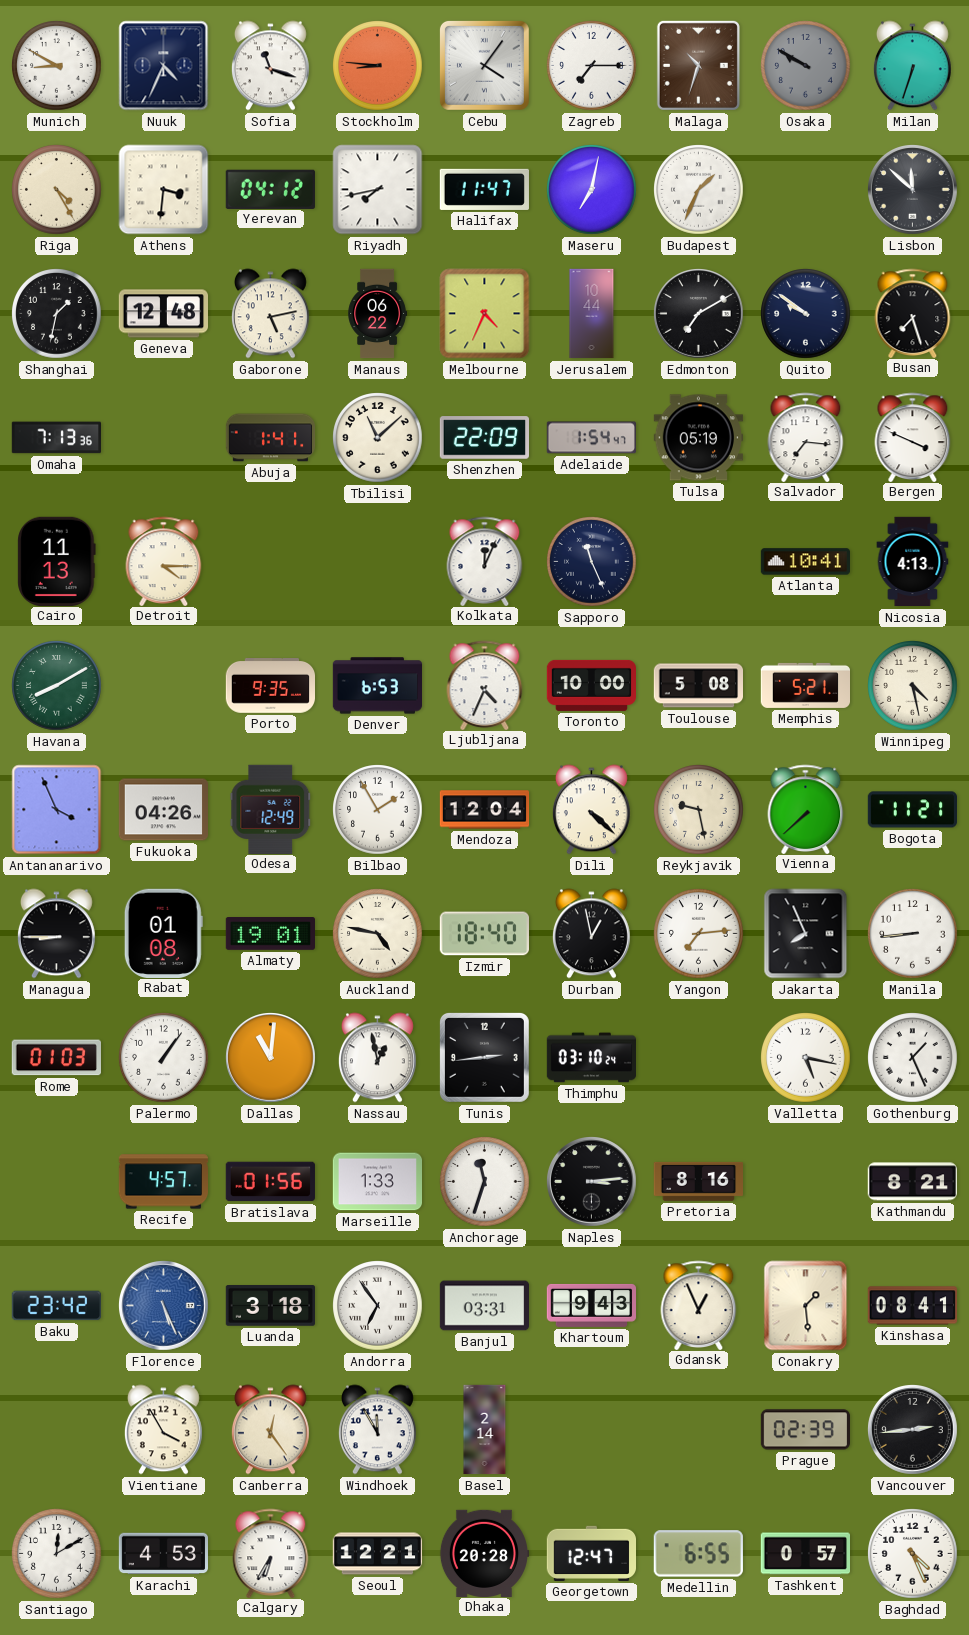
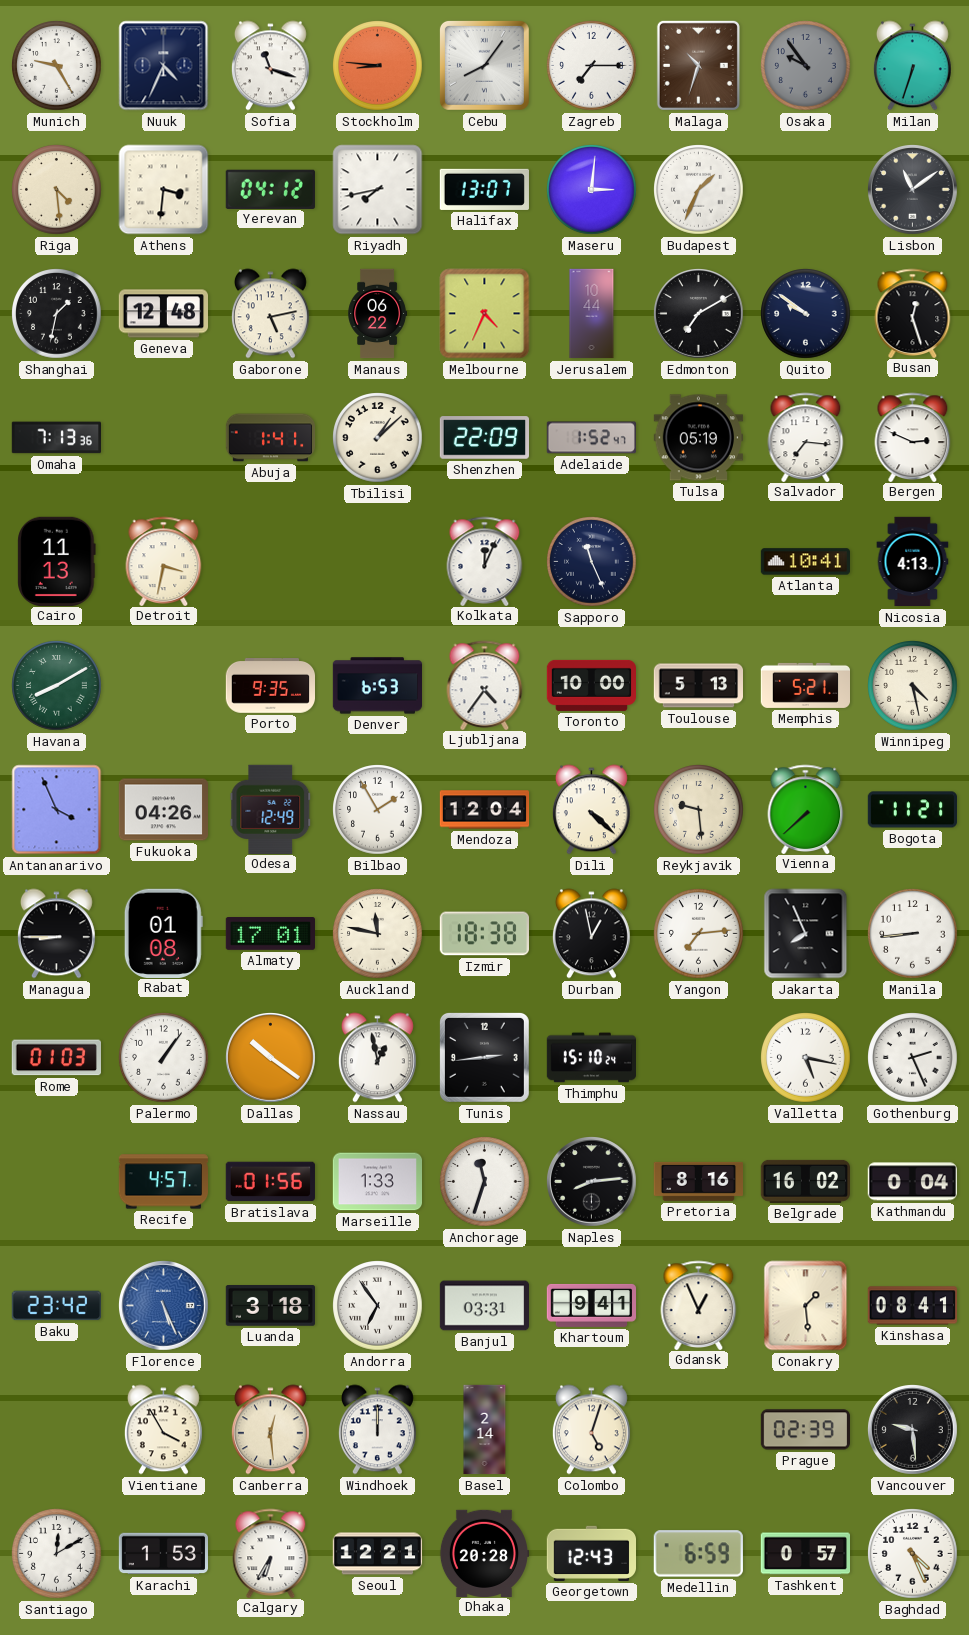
Munich: 8:50 -> 9:25 (57, 66)
Cebu: 4:06 -> 8:06 (484, 65)
Osaka: 9:50 -> 9:54 (806, 66)
Riga: 4:25 -> 4:29 (57, 190)
Halifax: 11:47 -> 13:07 (484, 189)
Maseru: 7:02 -> 3:01 (592, 190)
Lisbon: 11:52 -> 11:09 (913, 190)
Busan: 7:27 -> 12:27 (913, 313)
Tbilisi: 11:08 -> 1:08 (378, 438)
Adelaide: 1:54 -> 1:52 (591, 438)
Bergen: 3:49 -> 2:49 (913, 437)
Detroit: 4:15 -> 3:32 (164, 561)
Ljubljana: 4:34 -> 4:36 (485, 685)
Toulouse: 5:08 -> 5:13 (698, 686)
Reykjavik: 9:28 -> 9:29 (699, 810)
Almaty: 19:01 -> 17:01 (270, 934)
Auckland: 4:47 -> 11:47 (378, 934)
Izmir: 18:40 -> 18:38 (484, 934)
Dallas: 11:01 -> 10:21 (271, 1058)
Thimphu: 03:10 -> 15:10 (591, 1058)
Gothenburg: 1:26 -> 2:26 (913, 1058)
Naples: 3:14 -> 8:14 (592, 1182)
Belgrade: none -> 16:02 (805, 1181)
Kathmandu: 8:21 -> 0:04 (912, 1182)
Khartoum: 9:43 -> 9:41 (592, 1305)
Canberra: 12:24 -> 12:29 (270, 1430)
Windhoek: 11:55 -> 12:00 (377, 1430)
Colombo: none -> 5:03 (591, 1430)
Vancouver: 2:44 -> 9:29 (913, 1430)
Karachi: 4:53 -> 1:53 (163, 1554)
Georgetown: 12:47 -> 12:43 (591, 1553)
Medellin: 6:55 -> 6:59 (698, 1554)
